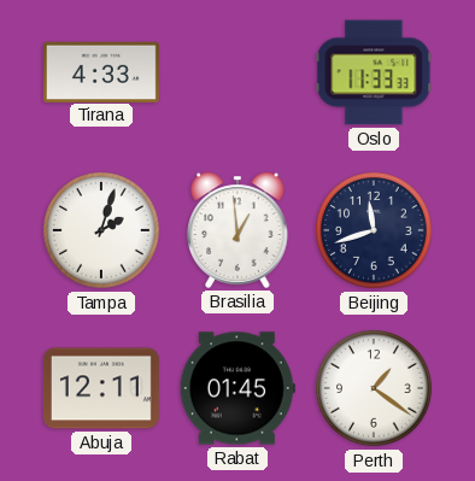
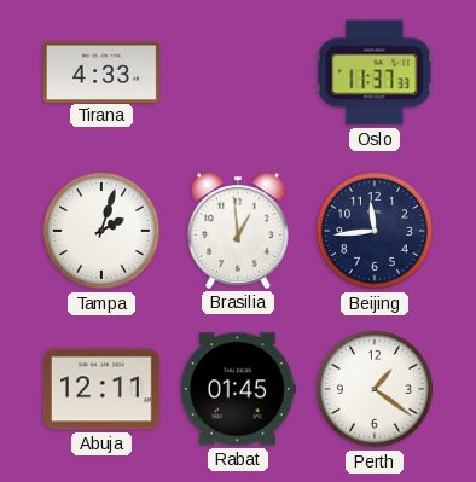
Oslo: 11:33 -> 11:37 (375, 72)
Beijing: 11:42 -> 11:44 (376, 232)
